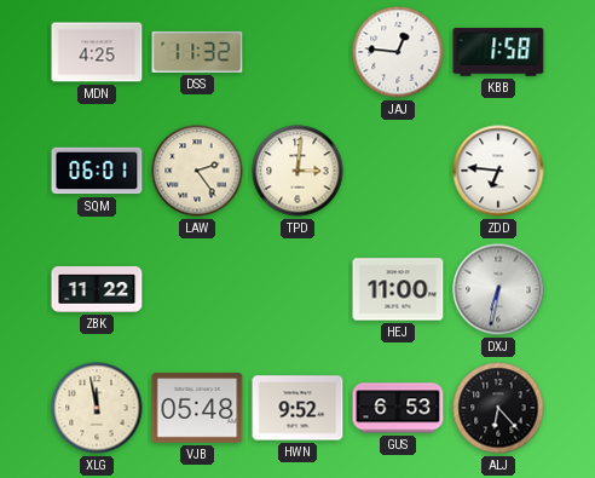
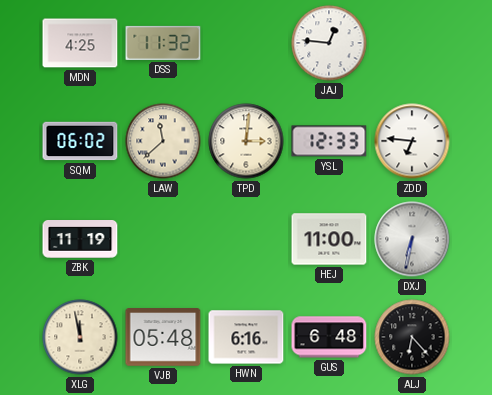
KBB: 1:58 -> none (498, 52)
SQM: 06:01 -> 06:02 (80, 141)
LAW: 2:24 -> 11:38 (163, 141)
YSL: none -> 12:33 (329, 141)
ZBK: 11:22 -> 11:19 (80, 240)
HWN: 9:52 -> 6:16 (246, 337)
GUS: 6:53 -> 6:48 (329, 337)
